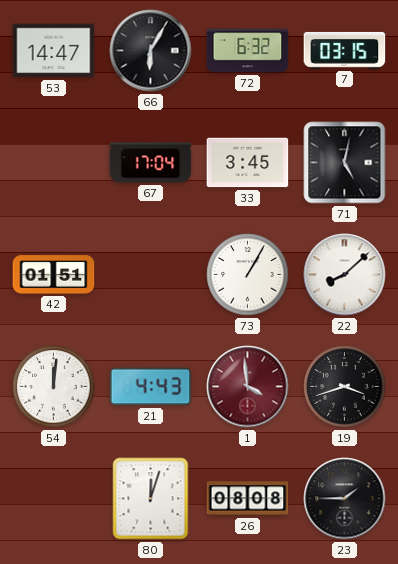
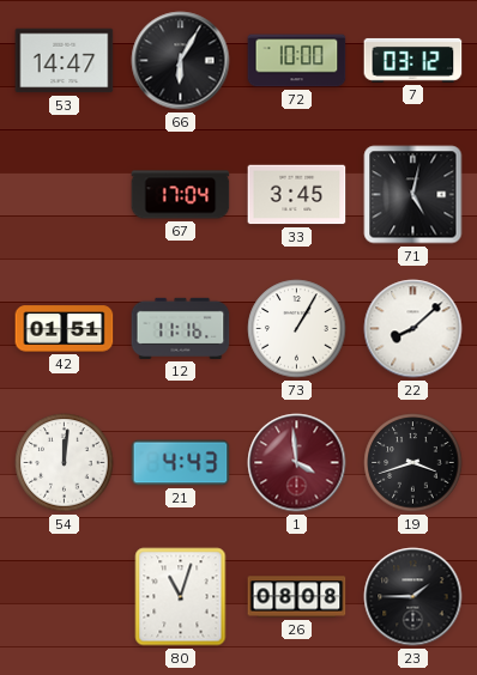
72: 6:32 -> 10:00 (297, 61)
7: 03:15 -> 03:12 (413, 60)
12: none -> 11:16 (181, 328)
80: 12:03 -> 11:03 (181, 597)
